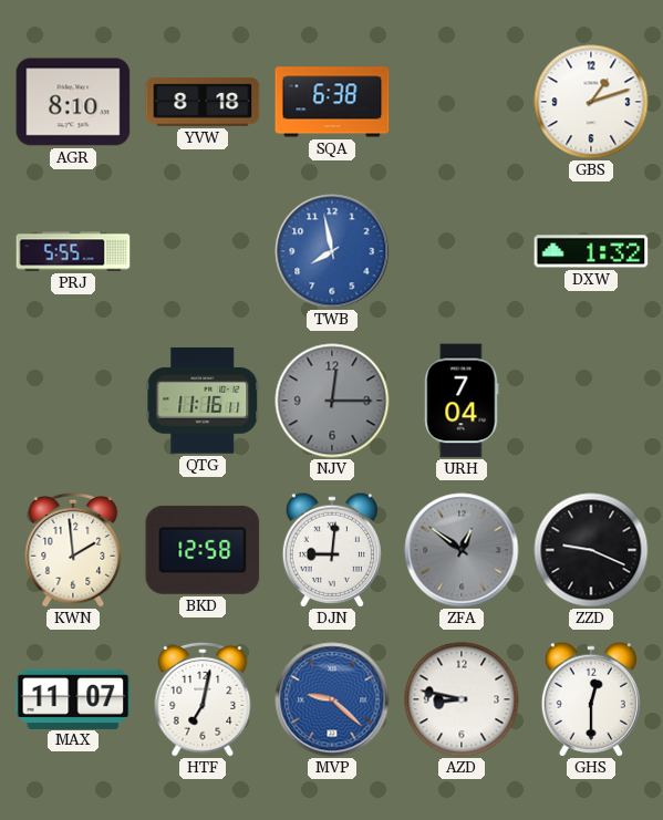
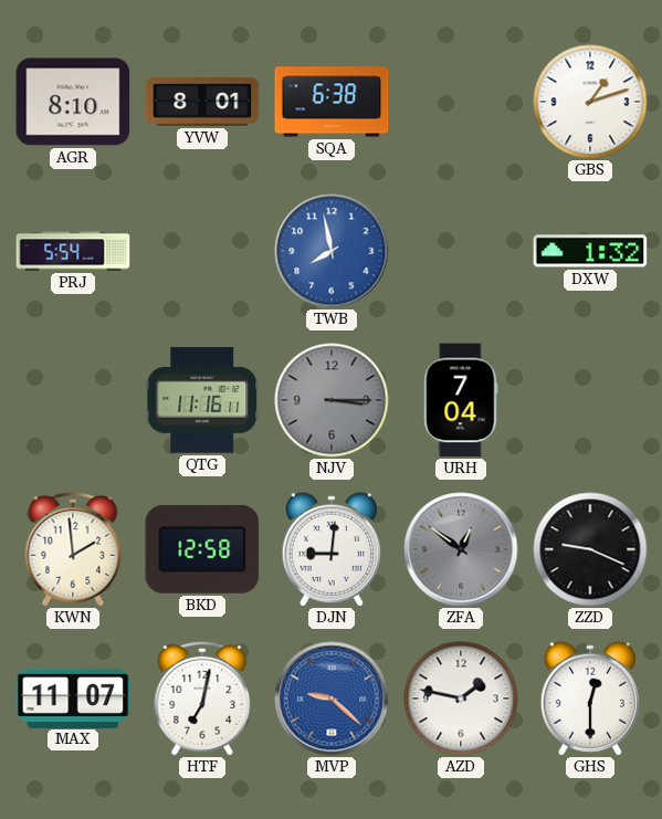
YVW: 8:18 -> 8:01 (202, 102)
PRJ: 5:55 -> 5:54 (73, 251)
NJV: 12:15 -> 3:15 (332, 400)
AZD: 8:47 -> 1:47 (461, 699)
